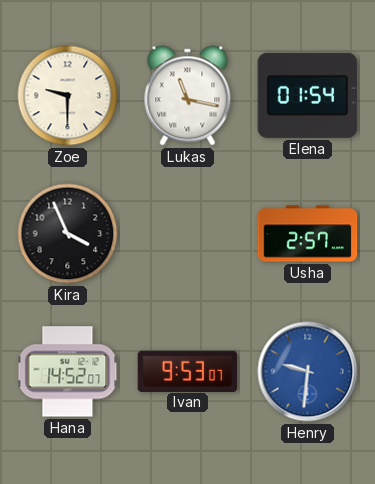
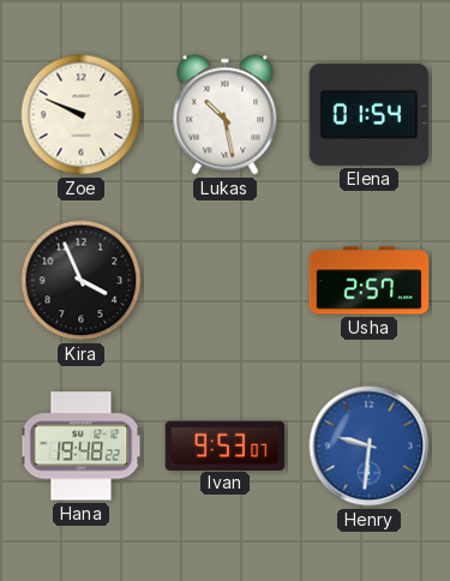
Zoe: 9:30 -> 9:49 (82, 115)
Lukas: 11:17 -> 10:28 (226, 115)
Hana: 14:52 -> 19:48 (82, 447)
